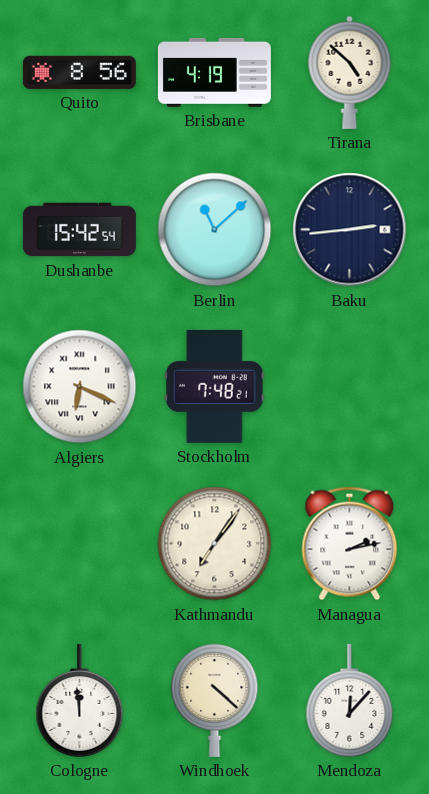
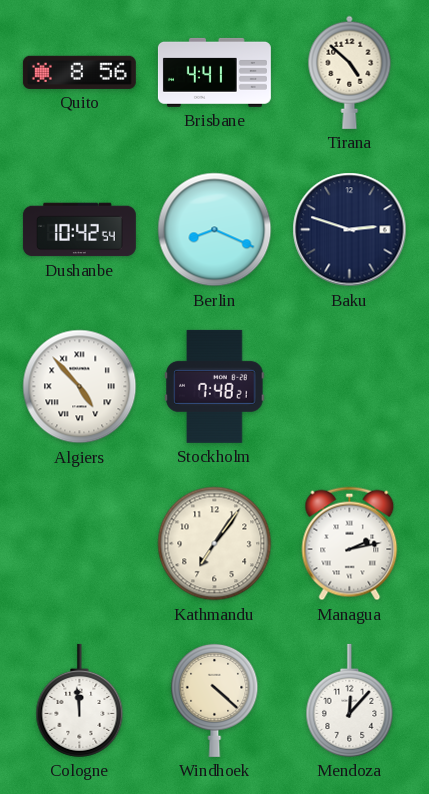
Brisbane: 4:19 -> 4:41 (214, 72)
Dushanbe: 15:42 -> 10:42 (79, 230)
Berlin: 11:08 -> 8:19 (215, 230)
Baku: 2:44 -> 2:48 (350, 230)
Algiers: 6:19 -> 4:53 (80, 387)
